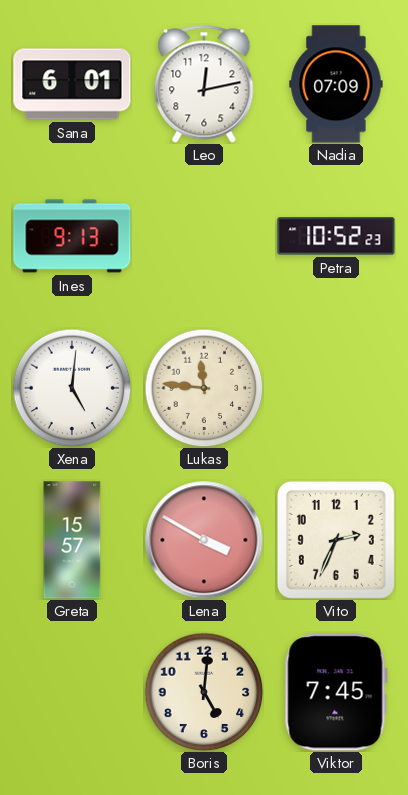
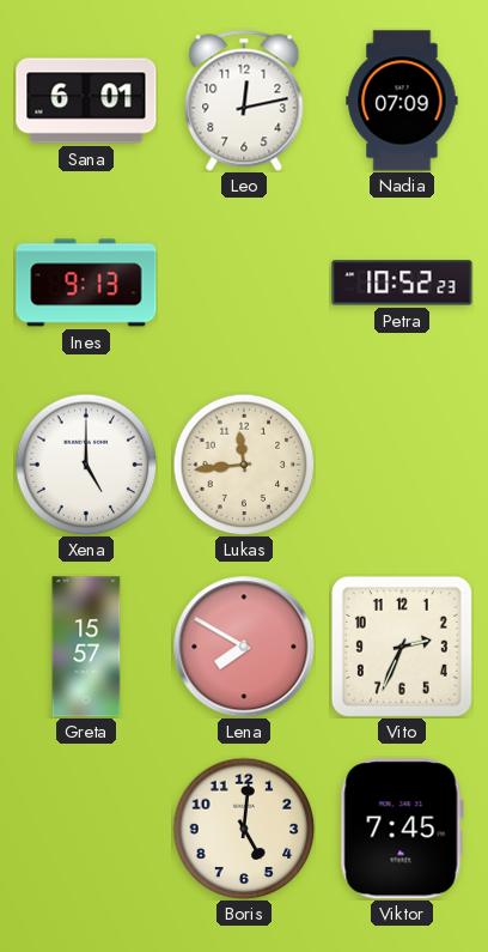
Xena: 5:01 -> 5:00 (86, 465)
Lukas: 11:46 -> 11:44 (244, 465)
Lena: 3:50 -> 7:50 (244, 647)
